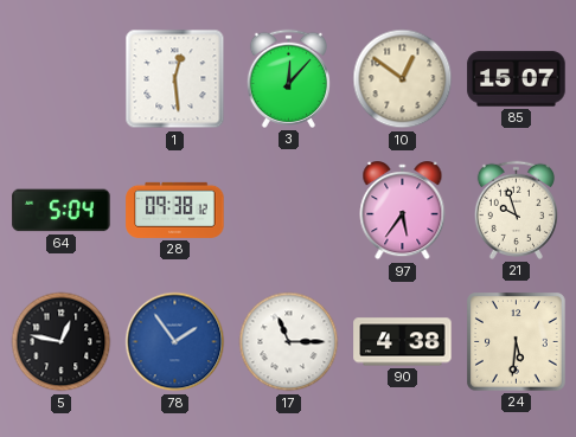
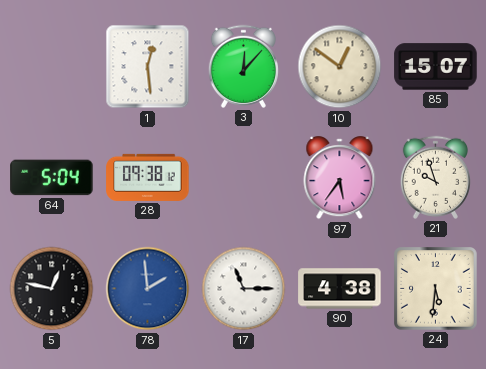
78: 1:54 -> 1:59 (148, 289)
